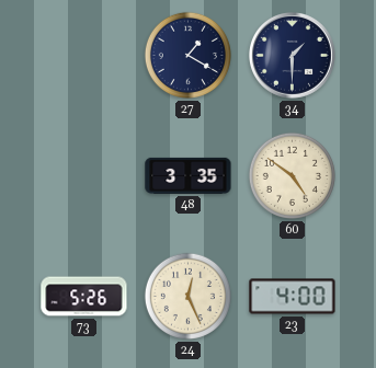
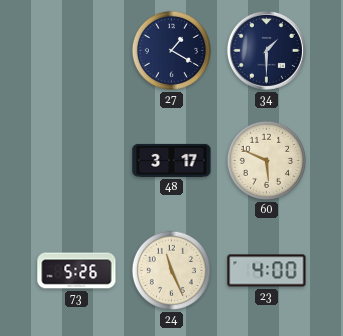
48: 3:35 -> 3:17 (172, 160)
60: 4:51 -> 5:49 (266, 160)
24: 12:26 -> 11:26 (171, 270)
